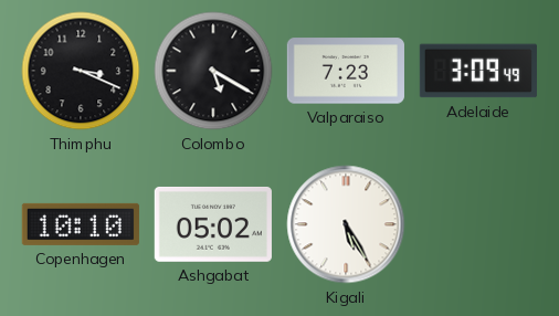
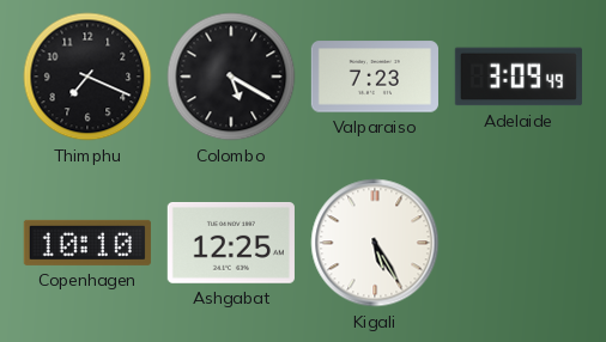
Thimphu: 3:19 -> 7:19 (87, 77)
Ashgabat: 05:02 -> 12:25 (231, 243)
